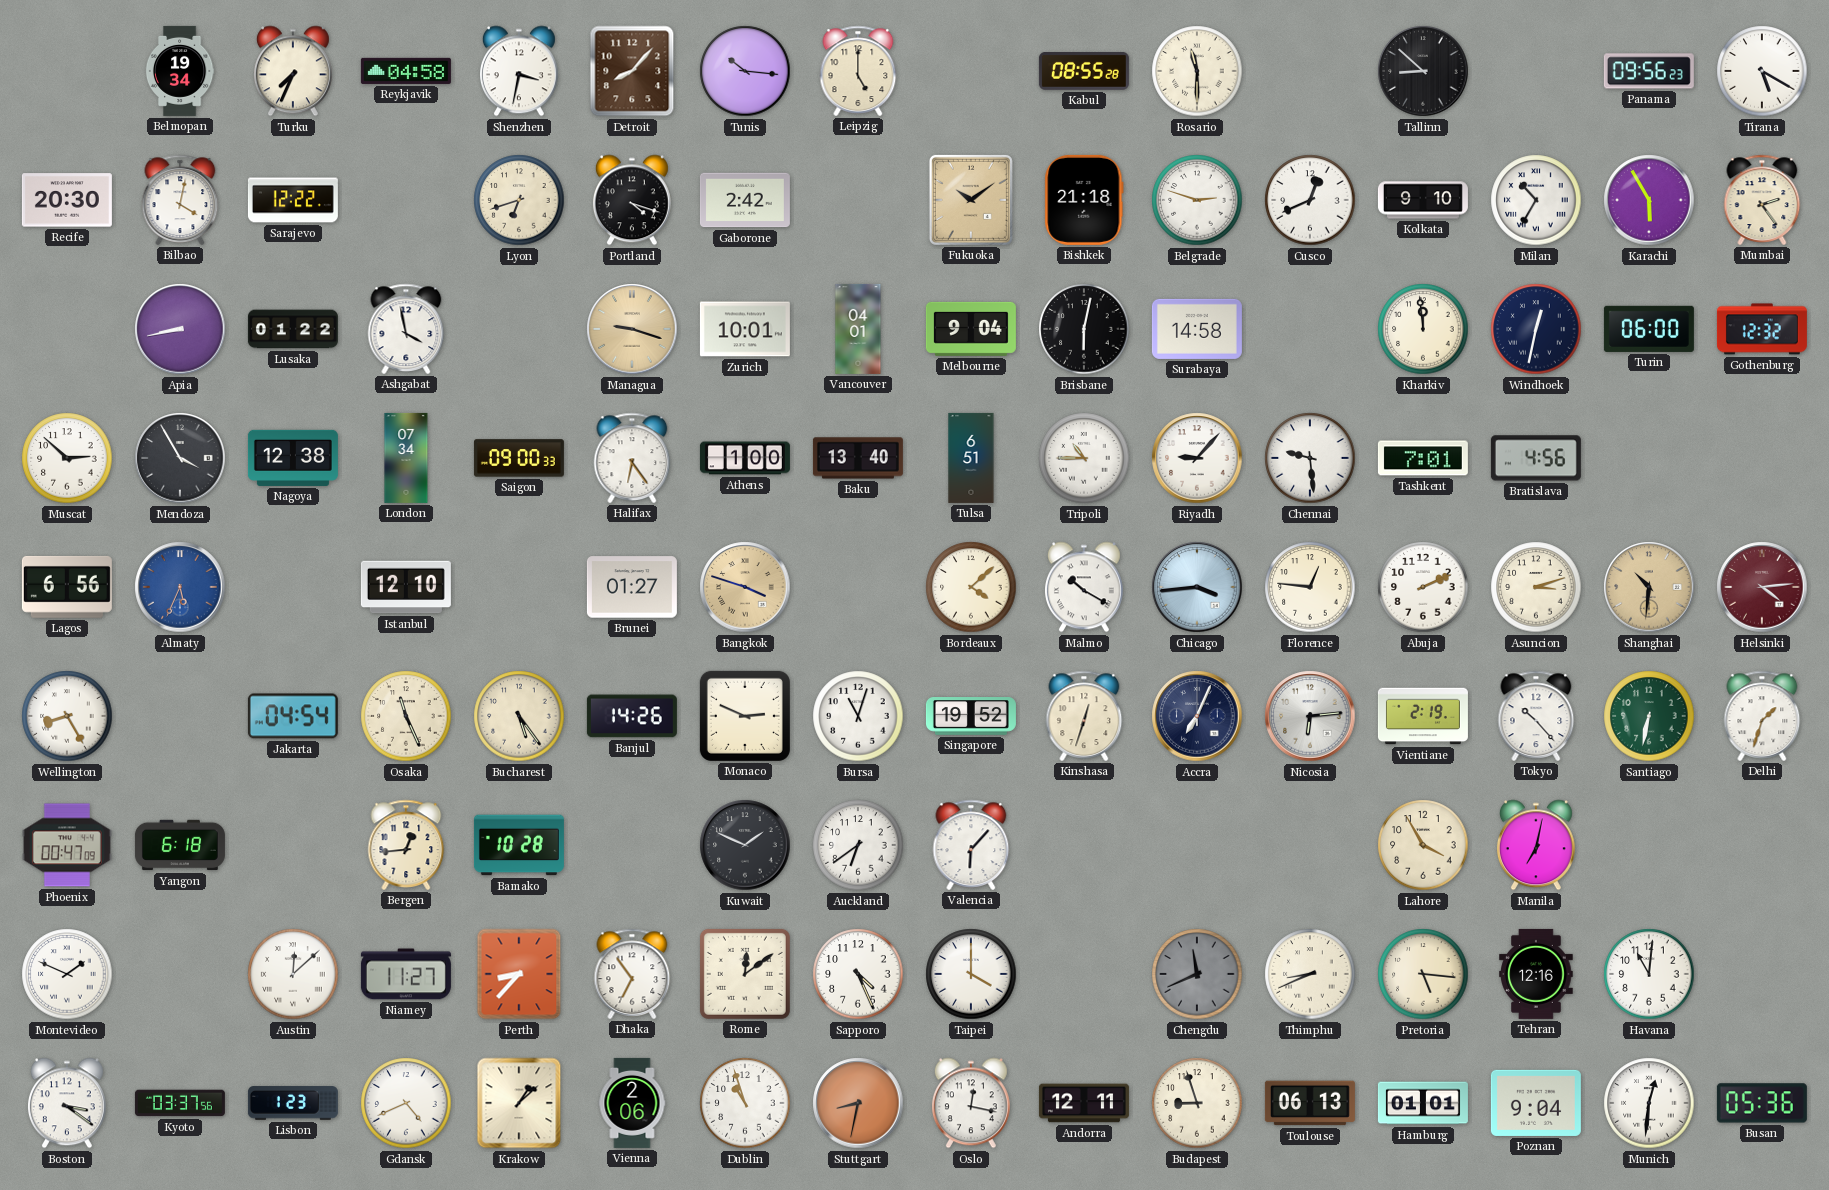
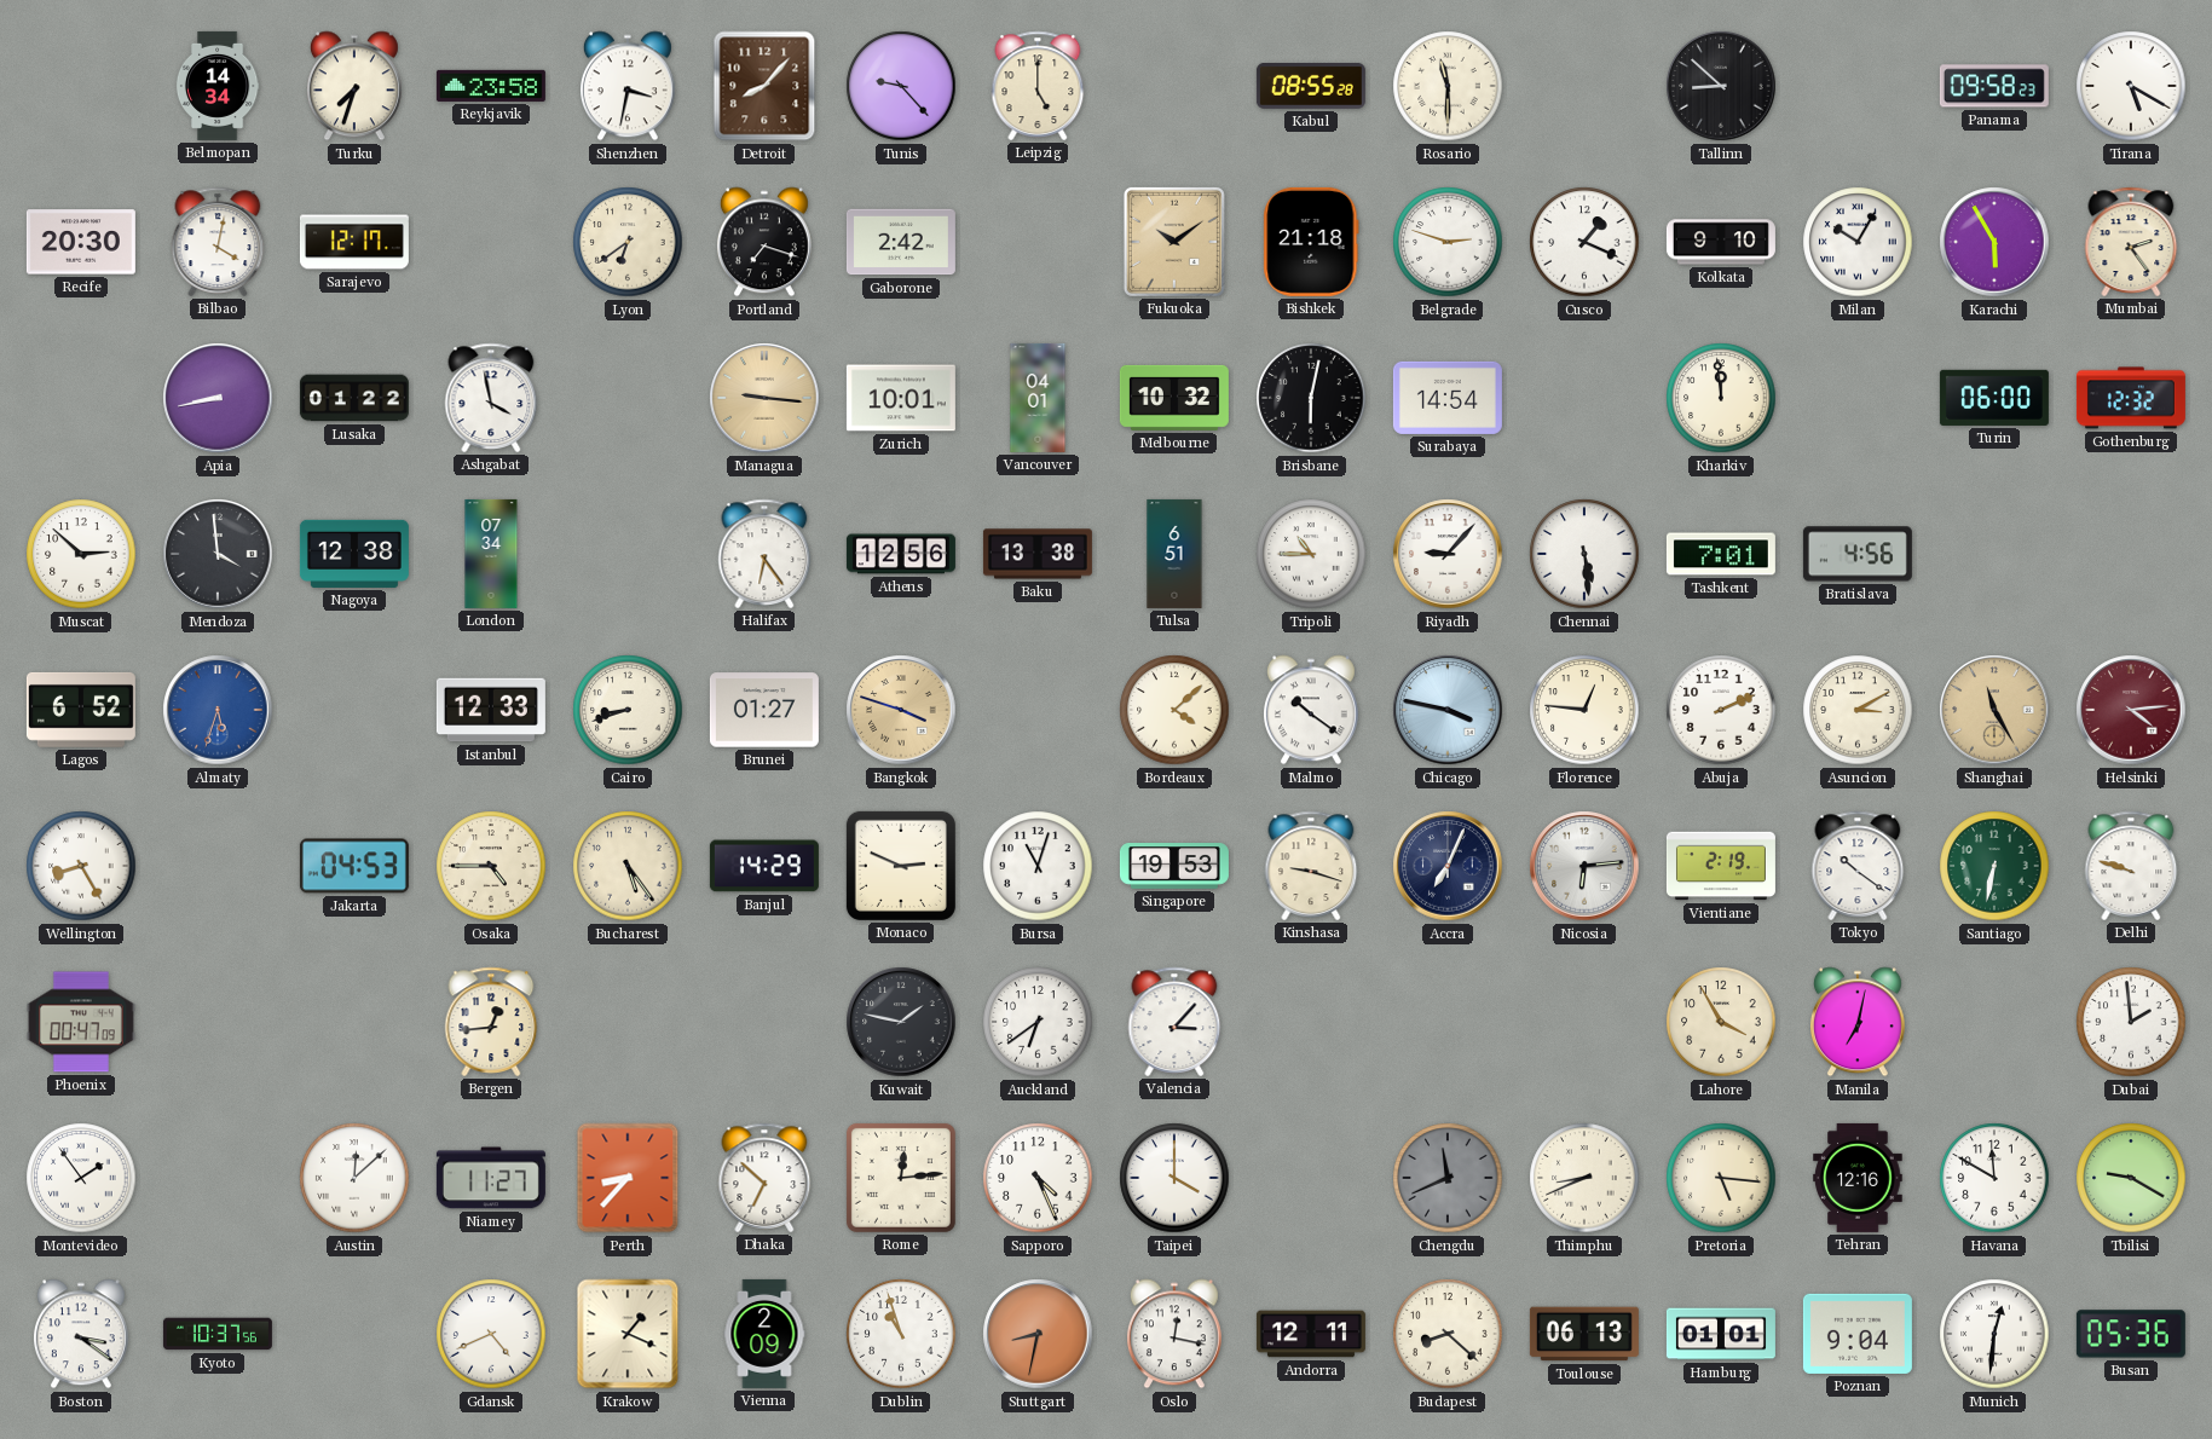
Belmopan: 19:34 -> 14:34 (218, 86)
Turku: 7:34 -> 7:33 (354, 86)
Reykjavik: 04:58 -> 23:58 (491, 86)
Tunis: 10:16 -> 9:23 (901, 86)
Panama: 09:56 -> 09:58 (1994, 86)
Sarajevo: 12:22 -> 12:17 (354, 242)
Lyon: 6:42 -> 6:39 (628, 242)
Portland: 4:18 -> 7:18 (764, 242)
Cusco: 12:41 -> 1:19 (1584, 242)
Milan: 10:35 -> 10:05 (1858, 242)
Managua: 9:18 -> 9:16 (764, 398)
Melbourne: 9:04 -> 10:32 (1174, 398)
Surabaya: 14:58 -> 14:54 (1448, 398)
Windhoek: 12:32 -> none (1536, 329)
Mendoza: 3:55 -> 3:59 (218, 554)
Saigon: 09:00 -> none (519, 458)
Athens: 1:00 -> 12:56 (901, 554)
Baku: 13:40 -> 13:38 (1038, 554)
Chennai: 9:29 -> 5:29 (1584, 554)
Lagos: 6:56 -> 6:52 (81, 710)
Almaty: 5:34 -> 5:33 (218, 710)
Istanbul: 12:10 -> 12:33 (491, 710)
Cairo: none -> 8:42 (628, 710)
Malmo: 10:20 -> 10:21 (1311, 710)
Chicago: 3:44 -> 3:47 (1448, 710)
Asuncion: 3:12 -> 3:10 (1858, 710)
Shanghai: 10:31 -> 11:25 (1994, 710)
Jakarta: 04:54 -> 04:53 (354, 866)
Osaka: 11:26 -> 4:45 (491, 866)
Banjul: 14:26 -> 14:29 (764, 866)
Singapore: 19:52 -> 19:53 (1174, 867)
Kinshasa: 12:33 -> 9:18 (1311, 866)
Tokyo: 10:23 -> 10:21 (1858, 866)
Delhi: 1:33 -> 9:48 (2131, 866)
Yangon: 6:18 -> none (180, 845)
Bamako: 10:28 -> none (519, 845)
Kuwait: 1:49 -> 1:47 (901, 1022)
Valencia: 6:07 -> 3:07 (1174, 1022)
Dubai: none -> 1:59 (2131, 1022)
Montevideo: 1:49 -> 1:54 (81, 1178)
Dhaka: 6:54 -> 6:52 (764, 1178)
Rome: 12:09 -> 12:14 (901, 1178)
Havana: 11:01 -> 11:50 (1994, 1178)
Tbilisi: none -> 9:20 (2131, 1178)
Kyoto: 03:37 -> 10:37 (218, 1334)
Lisbon: 1:23 -> none (293, 1103)
Krakow: 1:08 -> 1:19 (628, 1334)
Vienna: 2:06 -> 2:09 (764, 1334)
Budapest: 8:57 -> 8:22 (1448, 1334)
